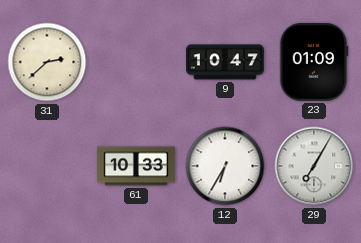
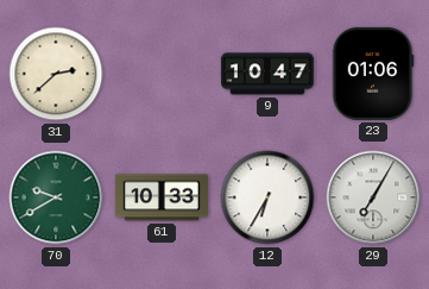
23: 01:09 -> 01:06 (373, 74)
70: none -> 9:40 (56, 197)
